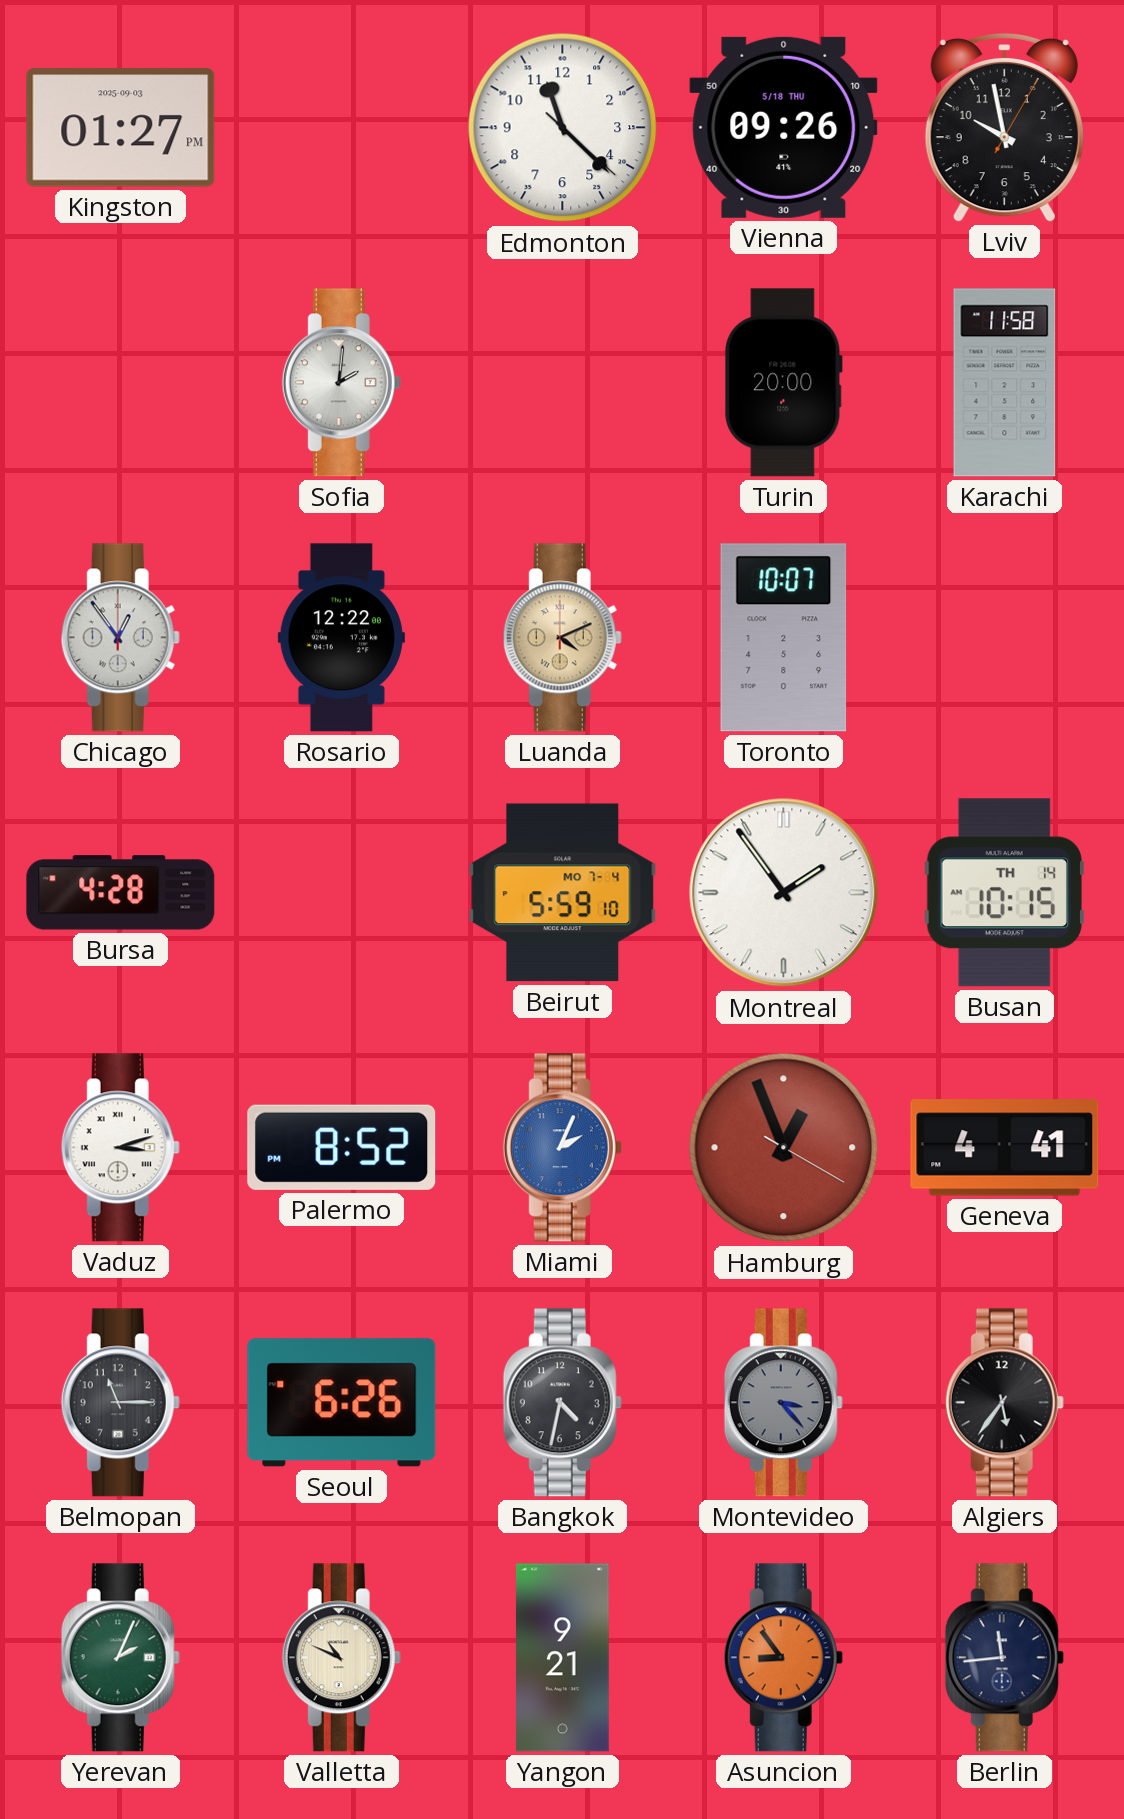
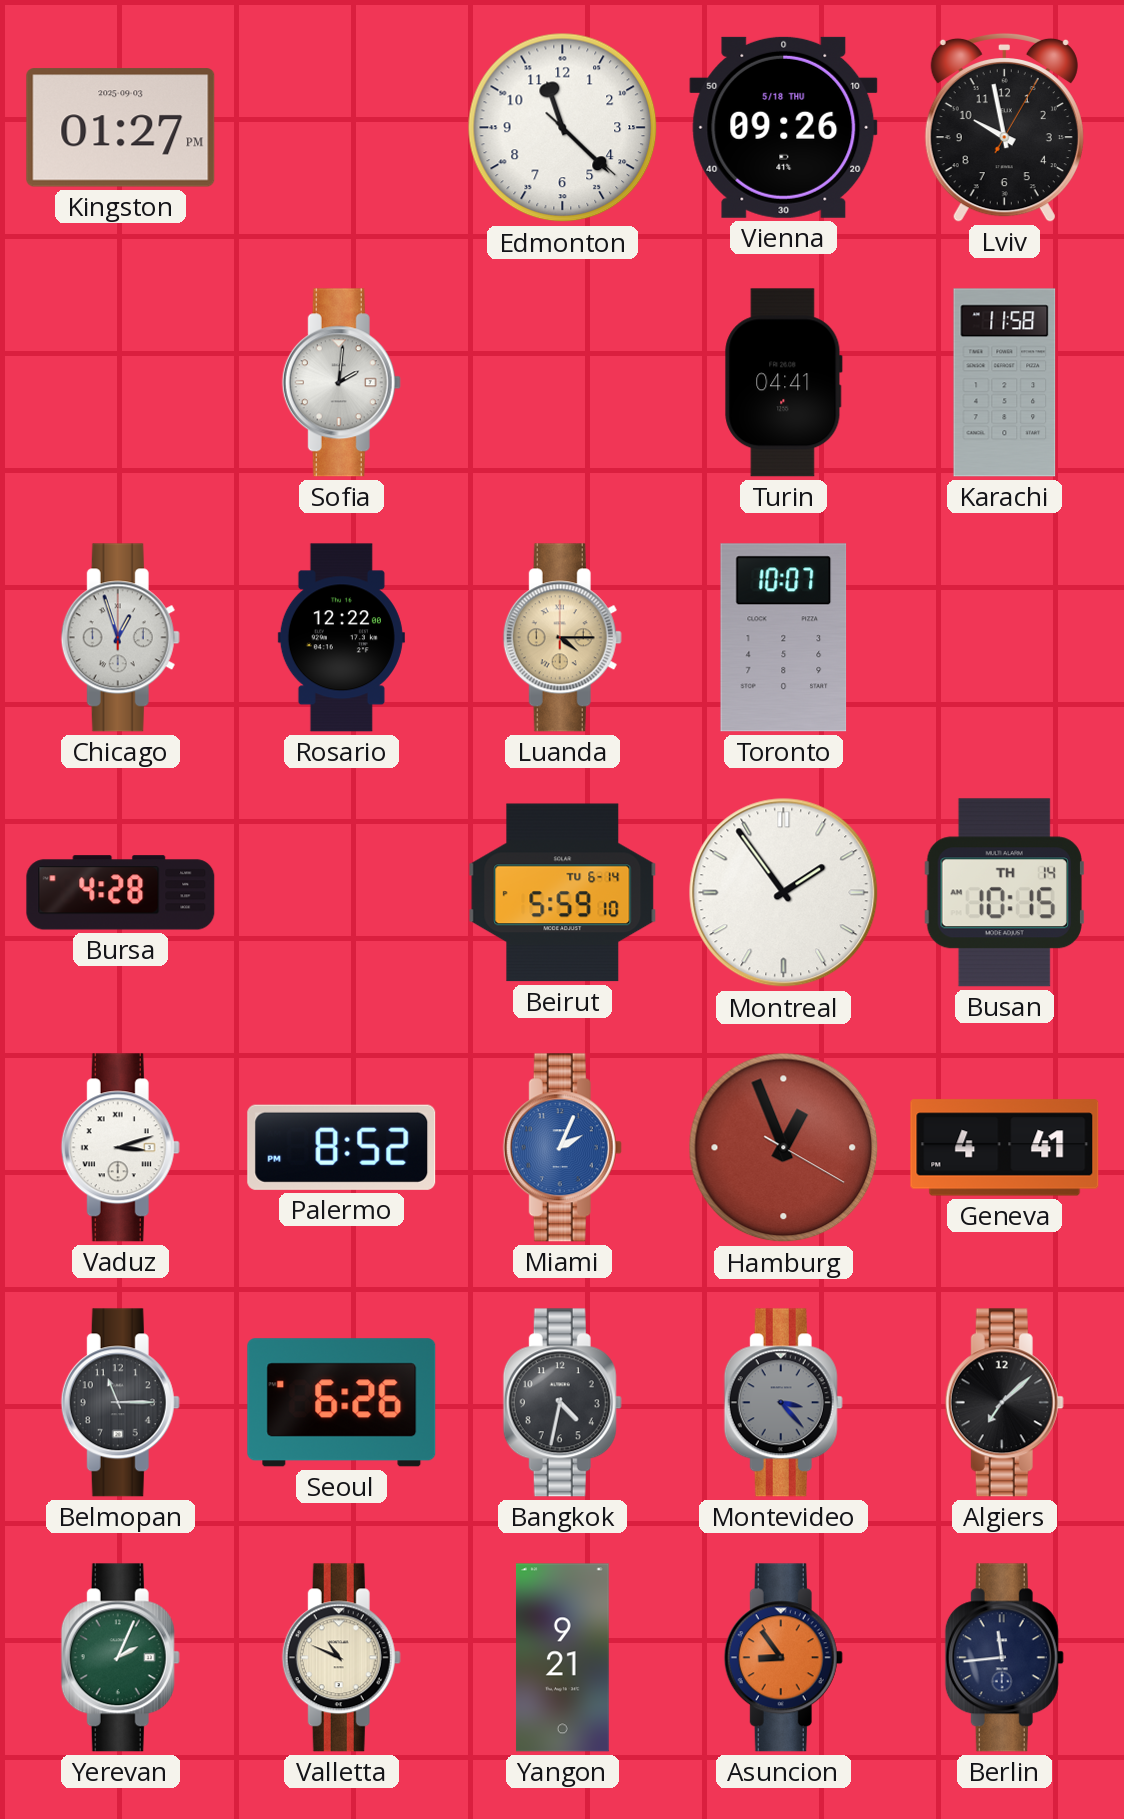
Turin: 20:00 -> 04:41 (784, 383)
Chicago: 12:54 -> 12:57 (120, 638)
Luanda: 4:11 -> 4:15 (562, 638)
Beirut date: MO 7-4 -> TU 6-14 (563, 893)
Algiers: 5:36 -> 7:08 (1004, 1403)
